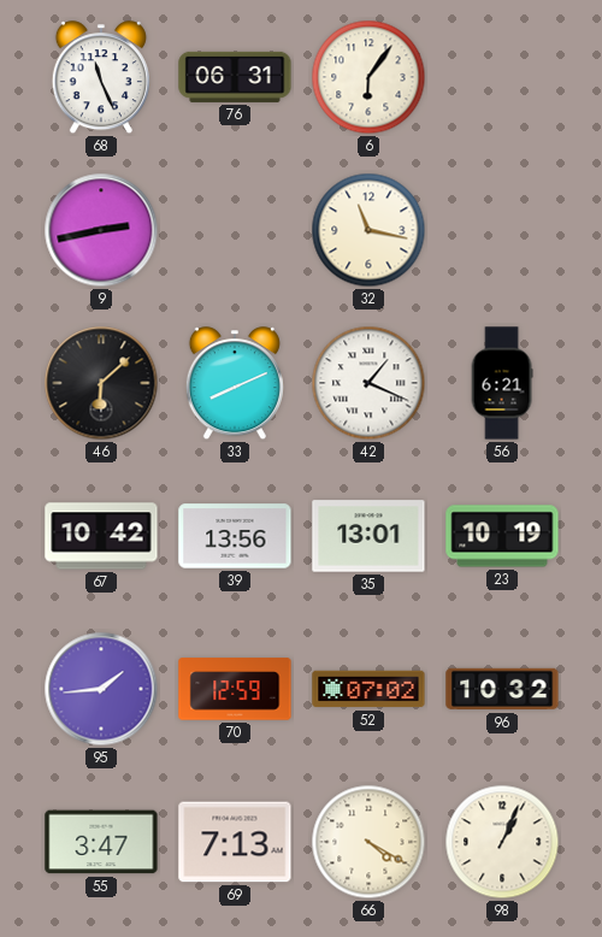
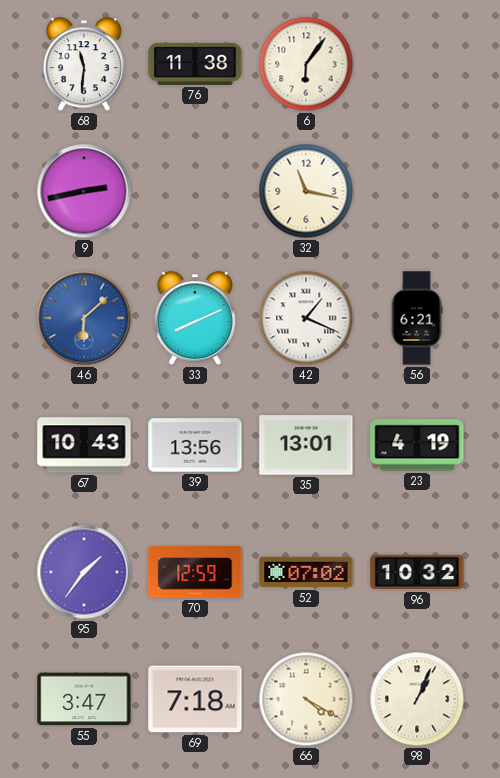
68: 11:26 -> 11:31 (84, 65)
76: 06:31 -> 11:38 (195, 64)
46 dial: black -> blue (84, 318)
67: 10:42 -> 10:43 (84, 445)
23: 10:19 -> 4:19 (417, 445)
95: 1:44 -> 1:36 (84, 572)
69: 7:13 -> 7:18 (195, 699)
